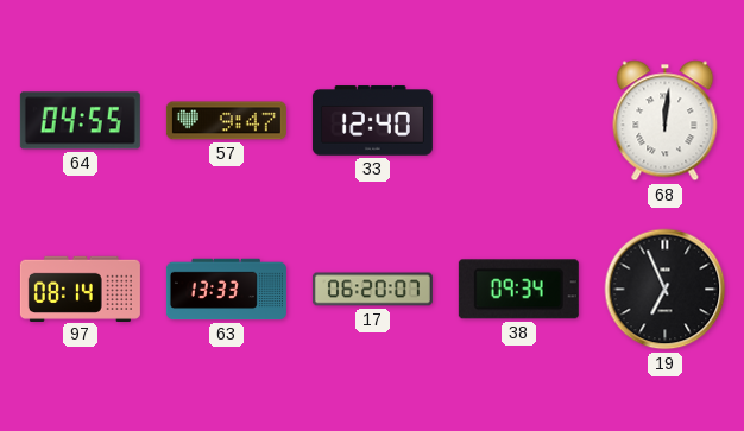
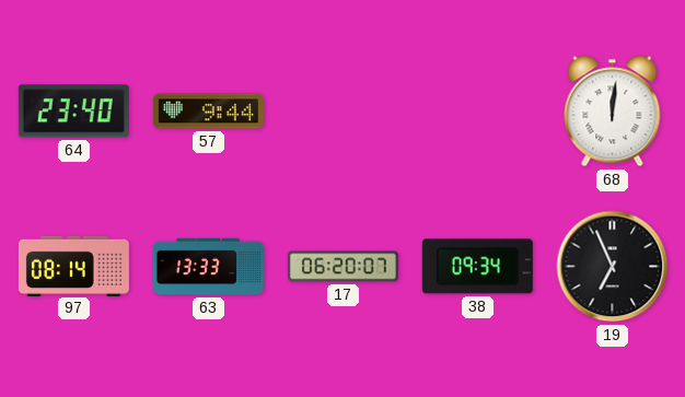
64: 04:55 -> 23:40 (73, 112)
57: 9:47 -> 9:44 (208, 112)
33: 12:40 -> none (372, 121)
